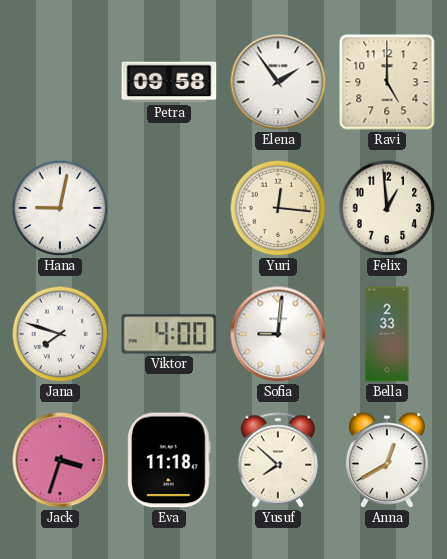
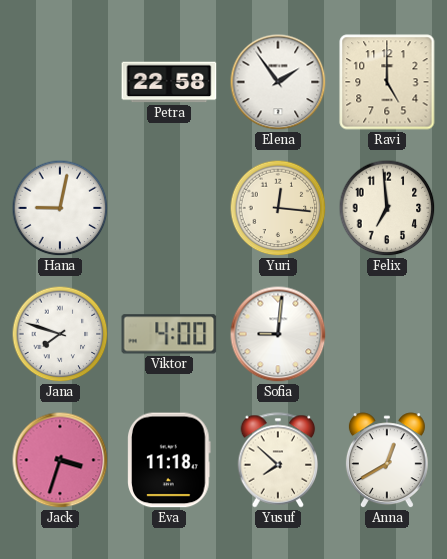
Petra: 09:58 -> 22:58 (169, 82)
Felix: 12:59 -> 6:59 (387, 208)
Bella: 2:33 -> none (387, 334)
